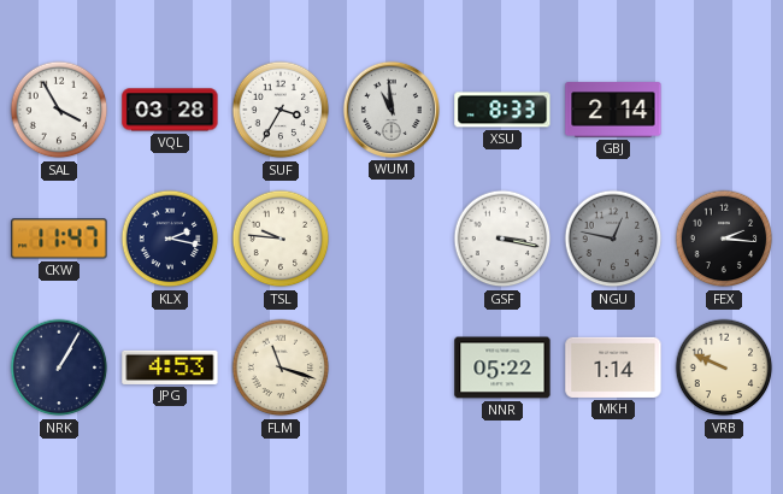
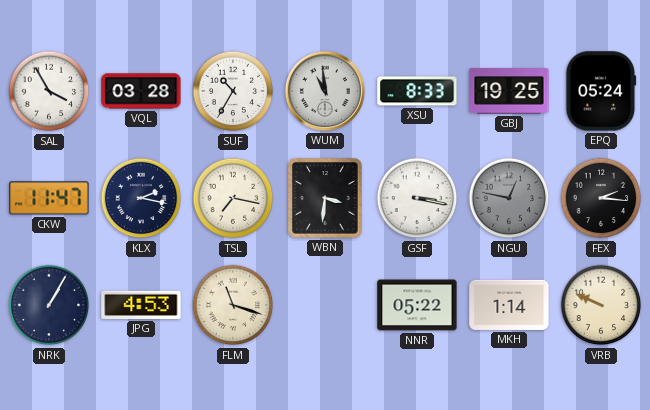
SUF: 3:35 -> 10:35 (233, 91)
GBJ: 2:14 -> 19:25 (509, 91)
EPQ: none -> 05:24 (601, 91)
TSL: 9:46 -> 7:17 (233, 198)
WBN: none -> 3:31 (325, 198)
